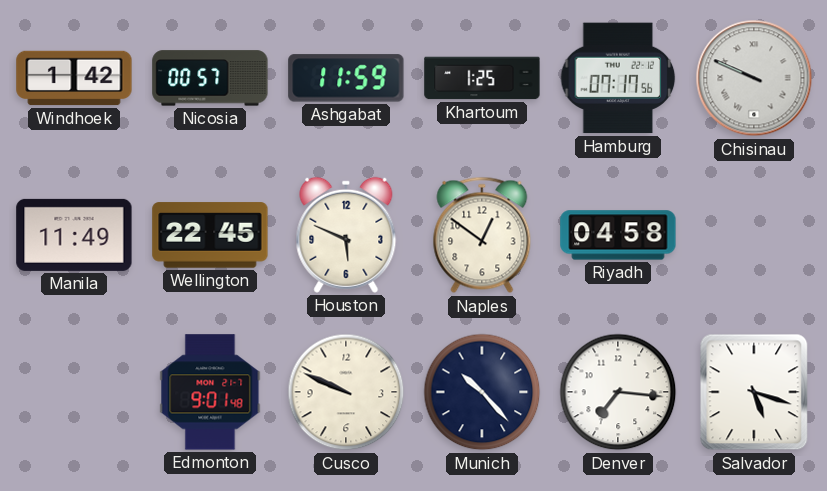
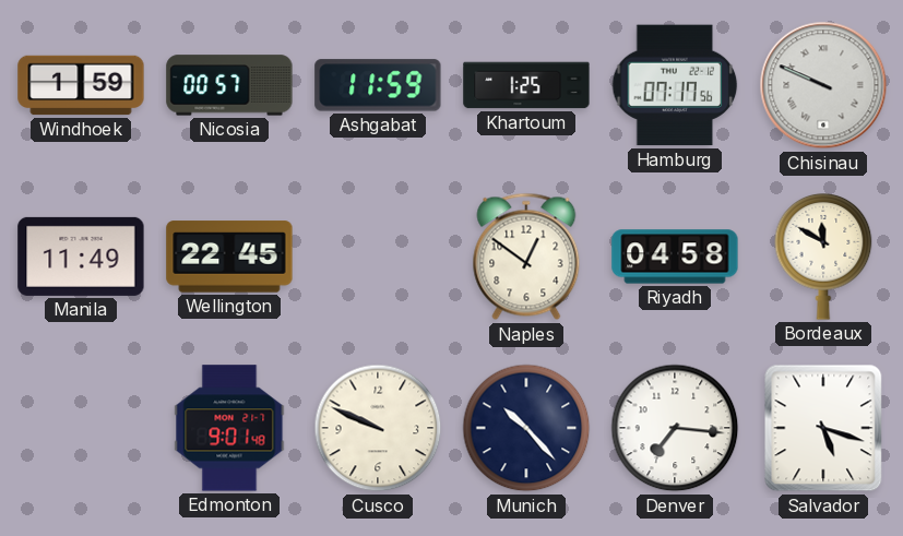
Windhoek: 1:42 -> 1:59 (81, 85)
Houston: 5:49 -> none (346, 235)
Bordeaux: none -> 11:50 (823, 258)
